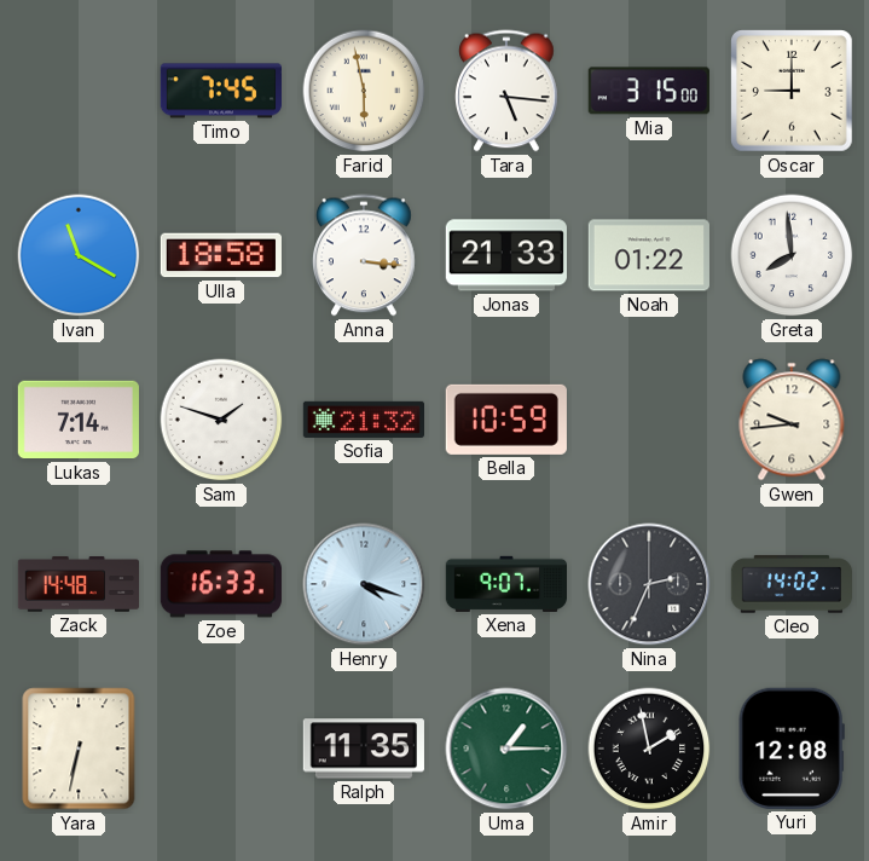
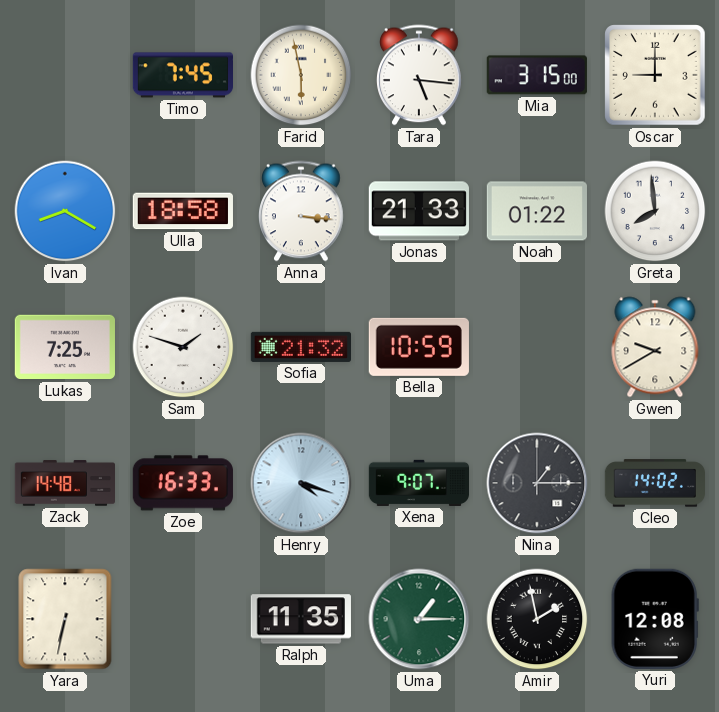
Ivan: 11:20 -> 8:20 (65, 211)
Lukas: 7:14 -> 7:25 (65, 347)
Gwen: 9:44 -> 9:40 (655, 347)
Nina: 2:34 -> 1:15 (537, 483)
